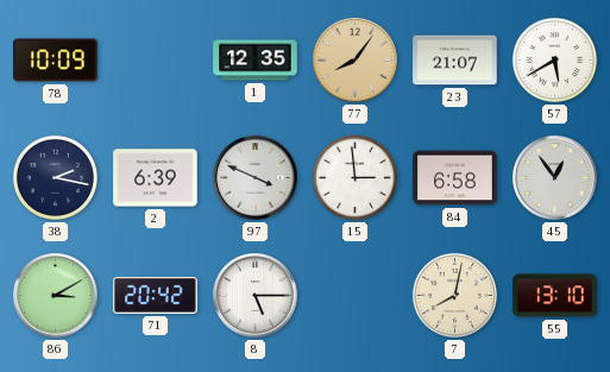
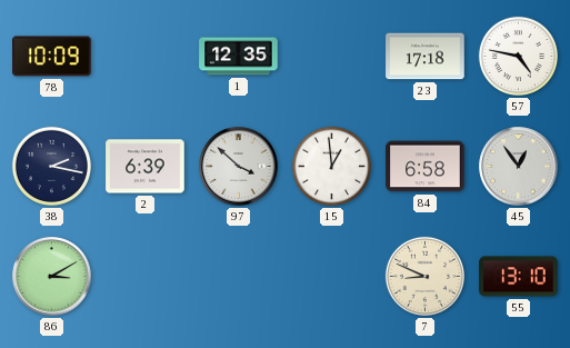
77: 8:06 -> none (356, 61)
23: 21:07 -> 17:18 (426, 57)
57: 5:40 -> 4:47 (518, 56)
97: 3:49 -> 3:52 (239, 167)
15: 2:59 -> 12:59 (331, 166)
71: 20:42 -> none (156, 295)
8: 5:15 -> none (256, 296)
7: 8:02 -> 8:49 (424, 276)
